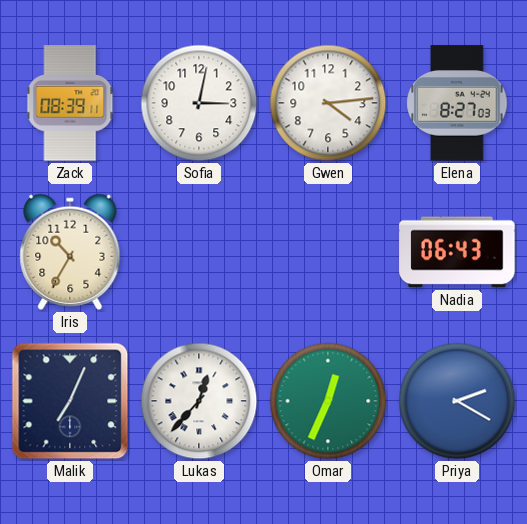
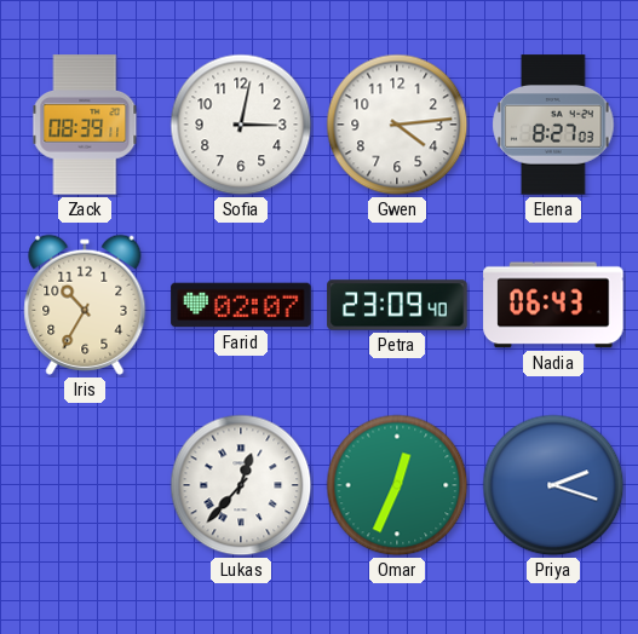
Farid: none -> 02:07 (241, 305)
Petra: none -> 23:09 (397, 305)
Malik: 7:04 -> none (70, 401)
Priya: 2:20 -> 2:18 (553, 485)
